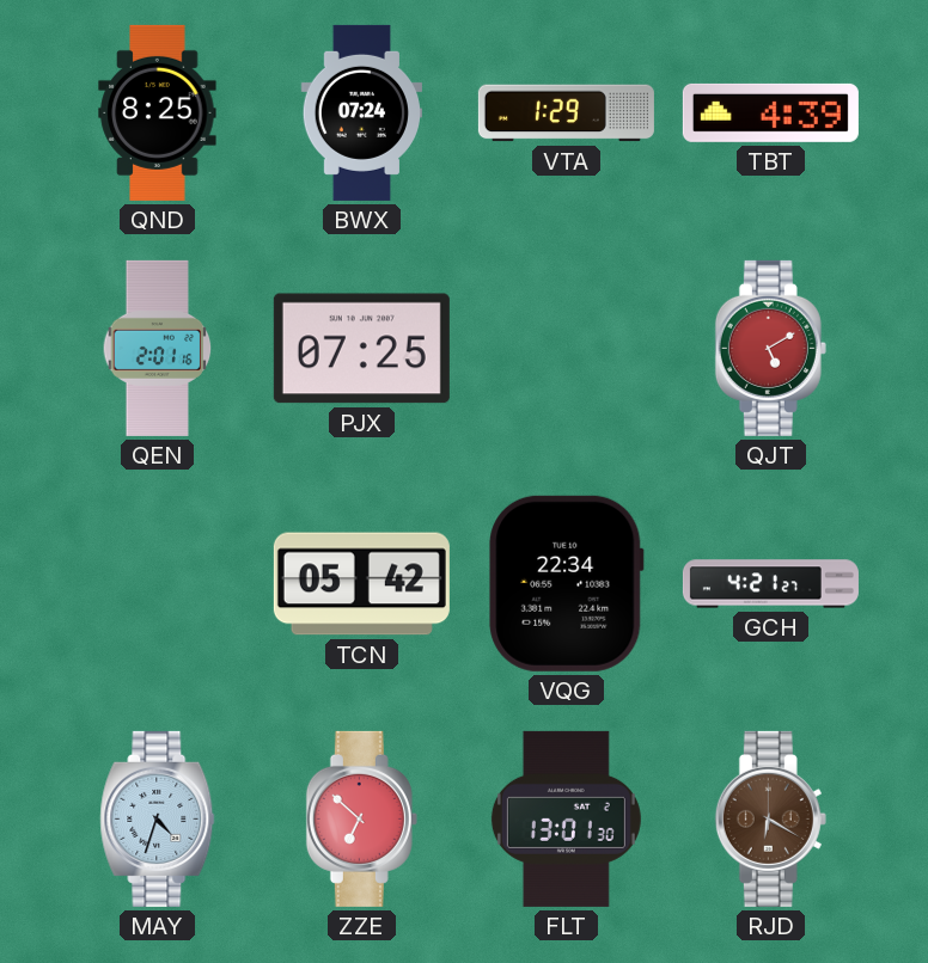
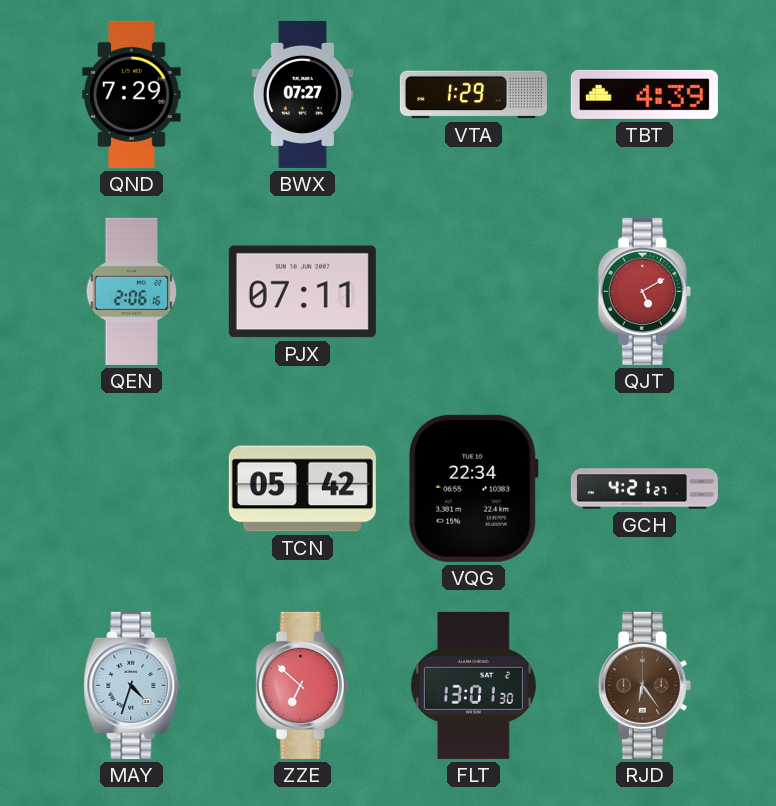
QND: 8:25 -> 7:29 (132, 94)
BWX: 07:24 -> 07:27 (302, 94)
QEN: 2:01 -> 2:06 (132, 291)
PJX: 07:25 -> 07:11 (302, 292)
RJD: 6:20 -> 6:24 (644, 685)
